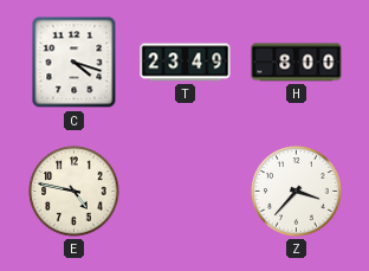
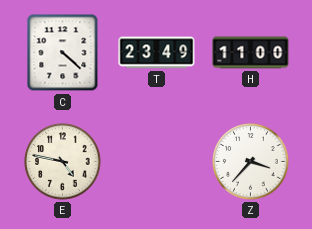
C: 4:18 -> 4:22 (63, 53)
H: 8:00 -> 11:00 (251, 53)
